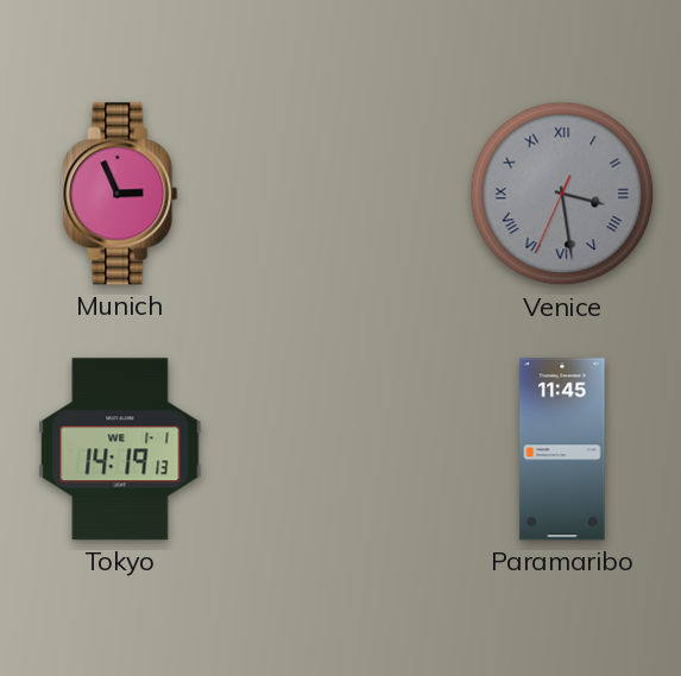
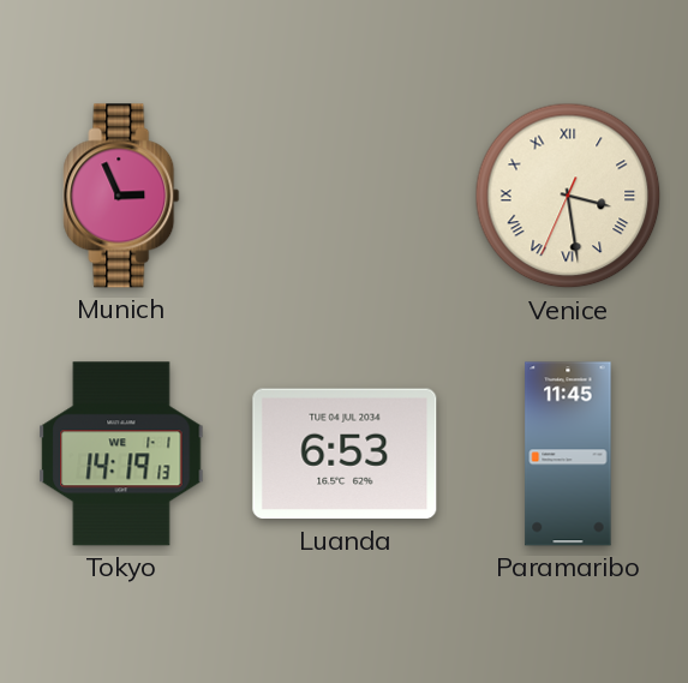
Venice dial: grey -> cream (568, 196)
Luanda: none -> 6:53 (345, 454)
